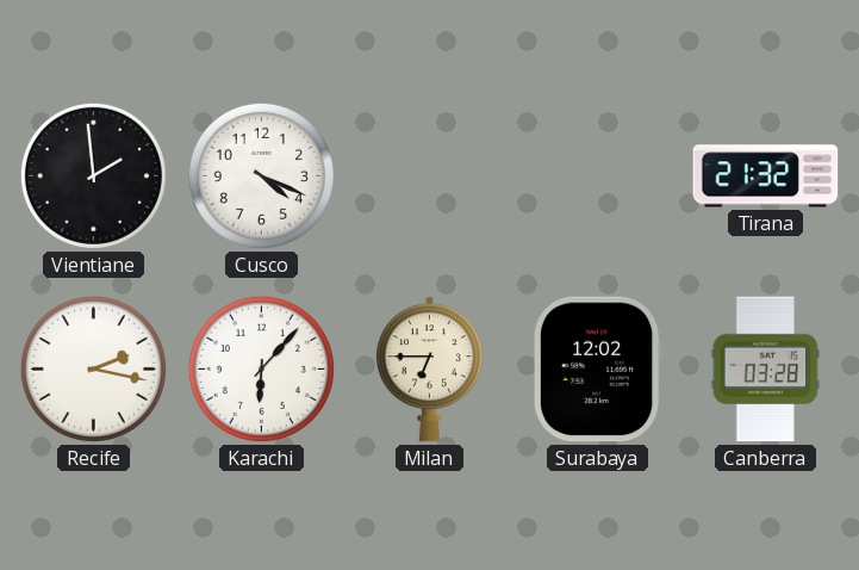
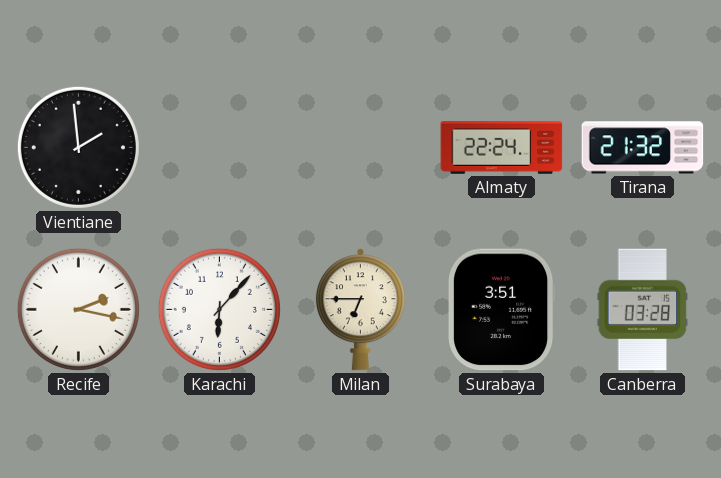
Cusco: 4:19 -> none (261, 175)
Almaty: none -> 22:24 (502, 148)
Surabaya: 12:02 -> 3:51 (502, 310)
